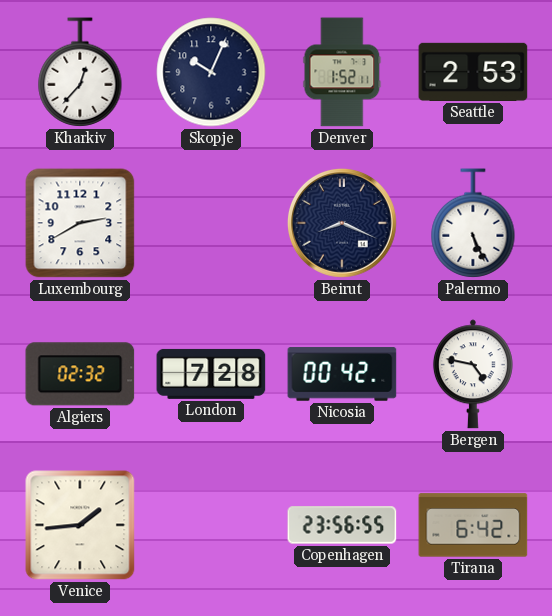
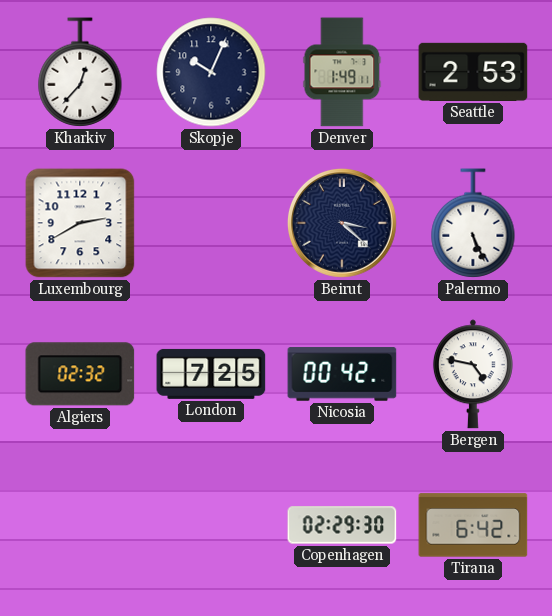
Denver: 1:52 -> 1:49 (342, 72)
Beirut: 8:19 -> 3:22 (342, 223)
London: 7:28 -> 7:25 (211, 374)
Venice: 1:44 -> none (80, 525)
Copenhagen: 23:56 -> 02:29 (342, 525)
